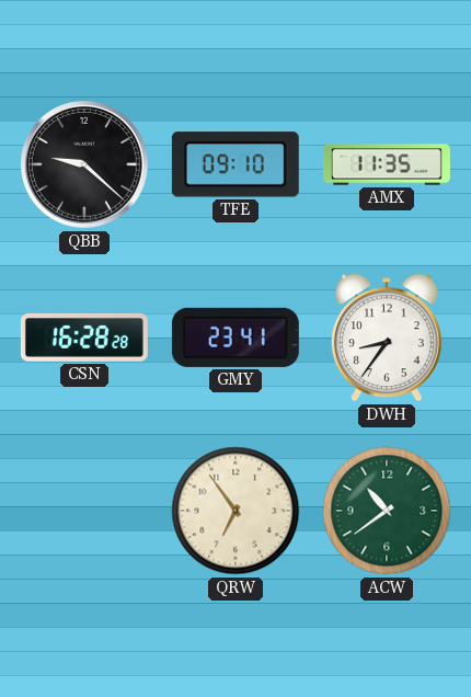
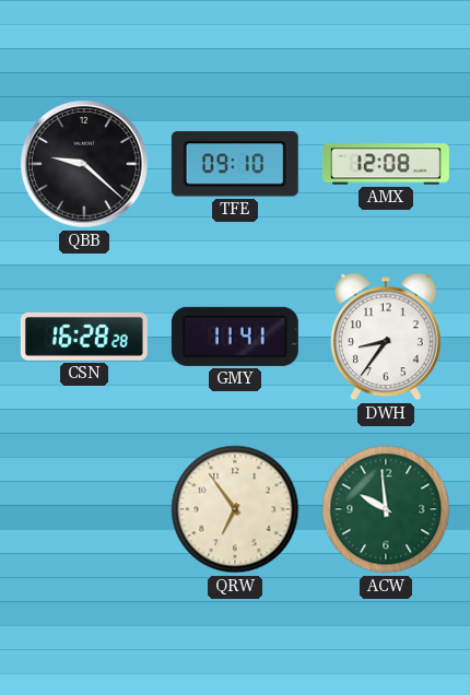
AMX: 11:35 -> 12:08 (386, 164)
GMY: 23:41 -> 11:41 (235, 337)
ACW: 10:39 -> 9:59 (386, 509)
